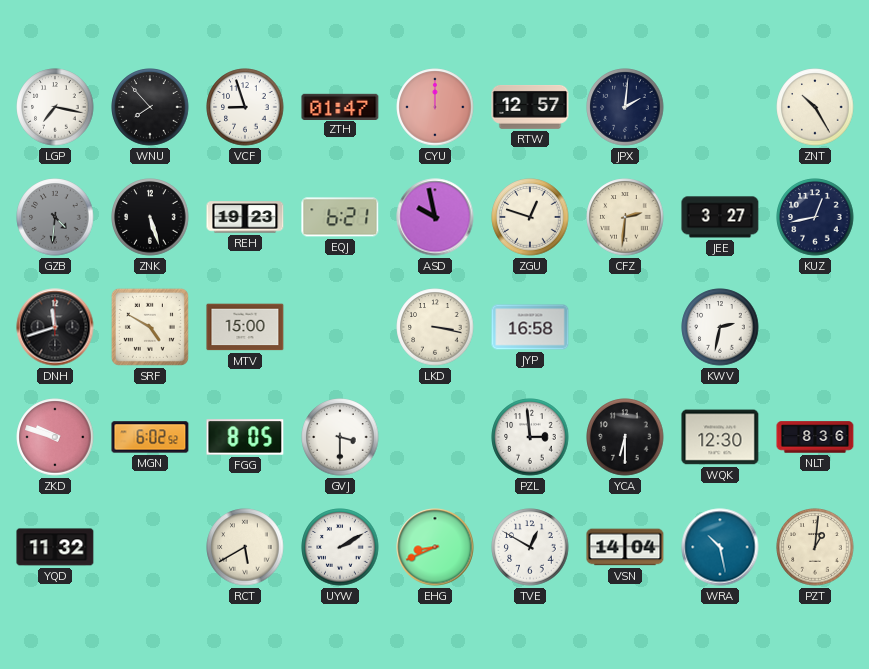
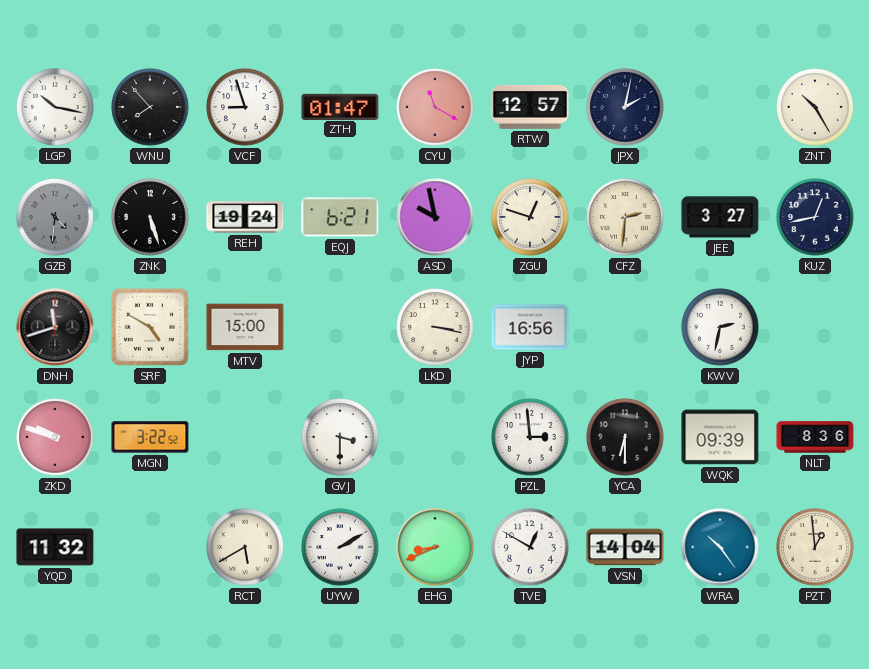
LGP: 7:17 -> 10:17 (55, 107)
CYU: 12:00 -> 11:20 (435, 107)
JPX: 2:01 -> 2:02 (625, 107)
REH: 19:23 -> 19:24 (245, 217)
JYP: 16:58 -> 16:56 (530, 327)
MGN: 6:02 -> 3:22 (150, 437)
FGG: 8:05 -> none (245, 437)
WQK: 12:30 -> 09:39 (720, 437)
WRA: 10:28 -> 10:24 (720, 547)
PZT: 1:01 -> 12:59 (815, 547)
